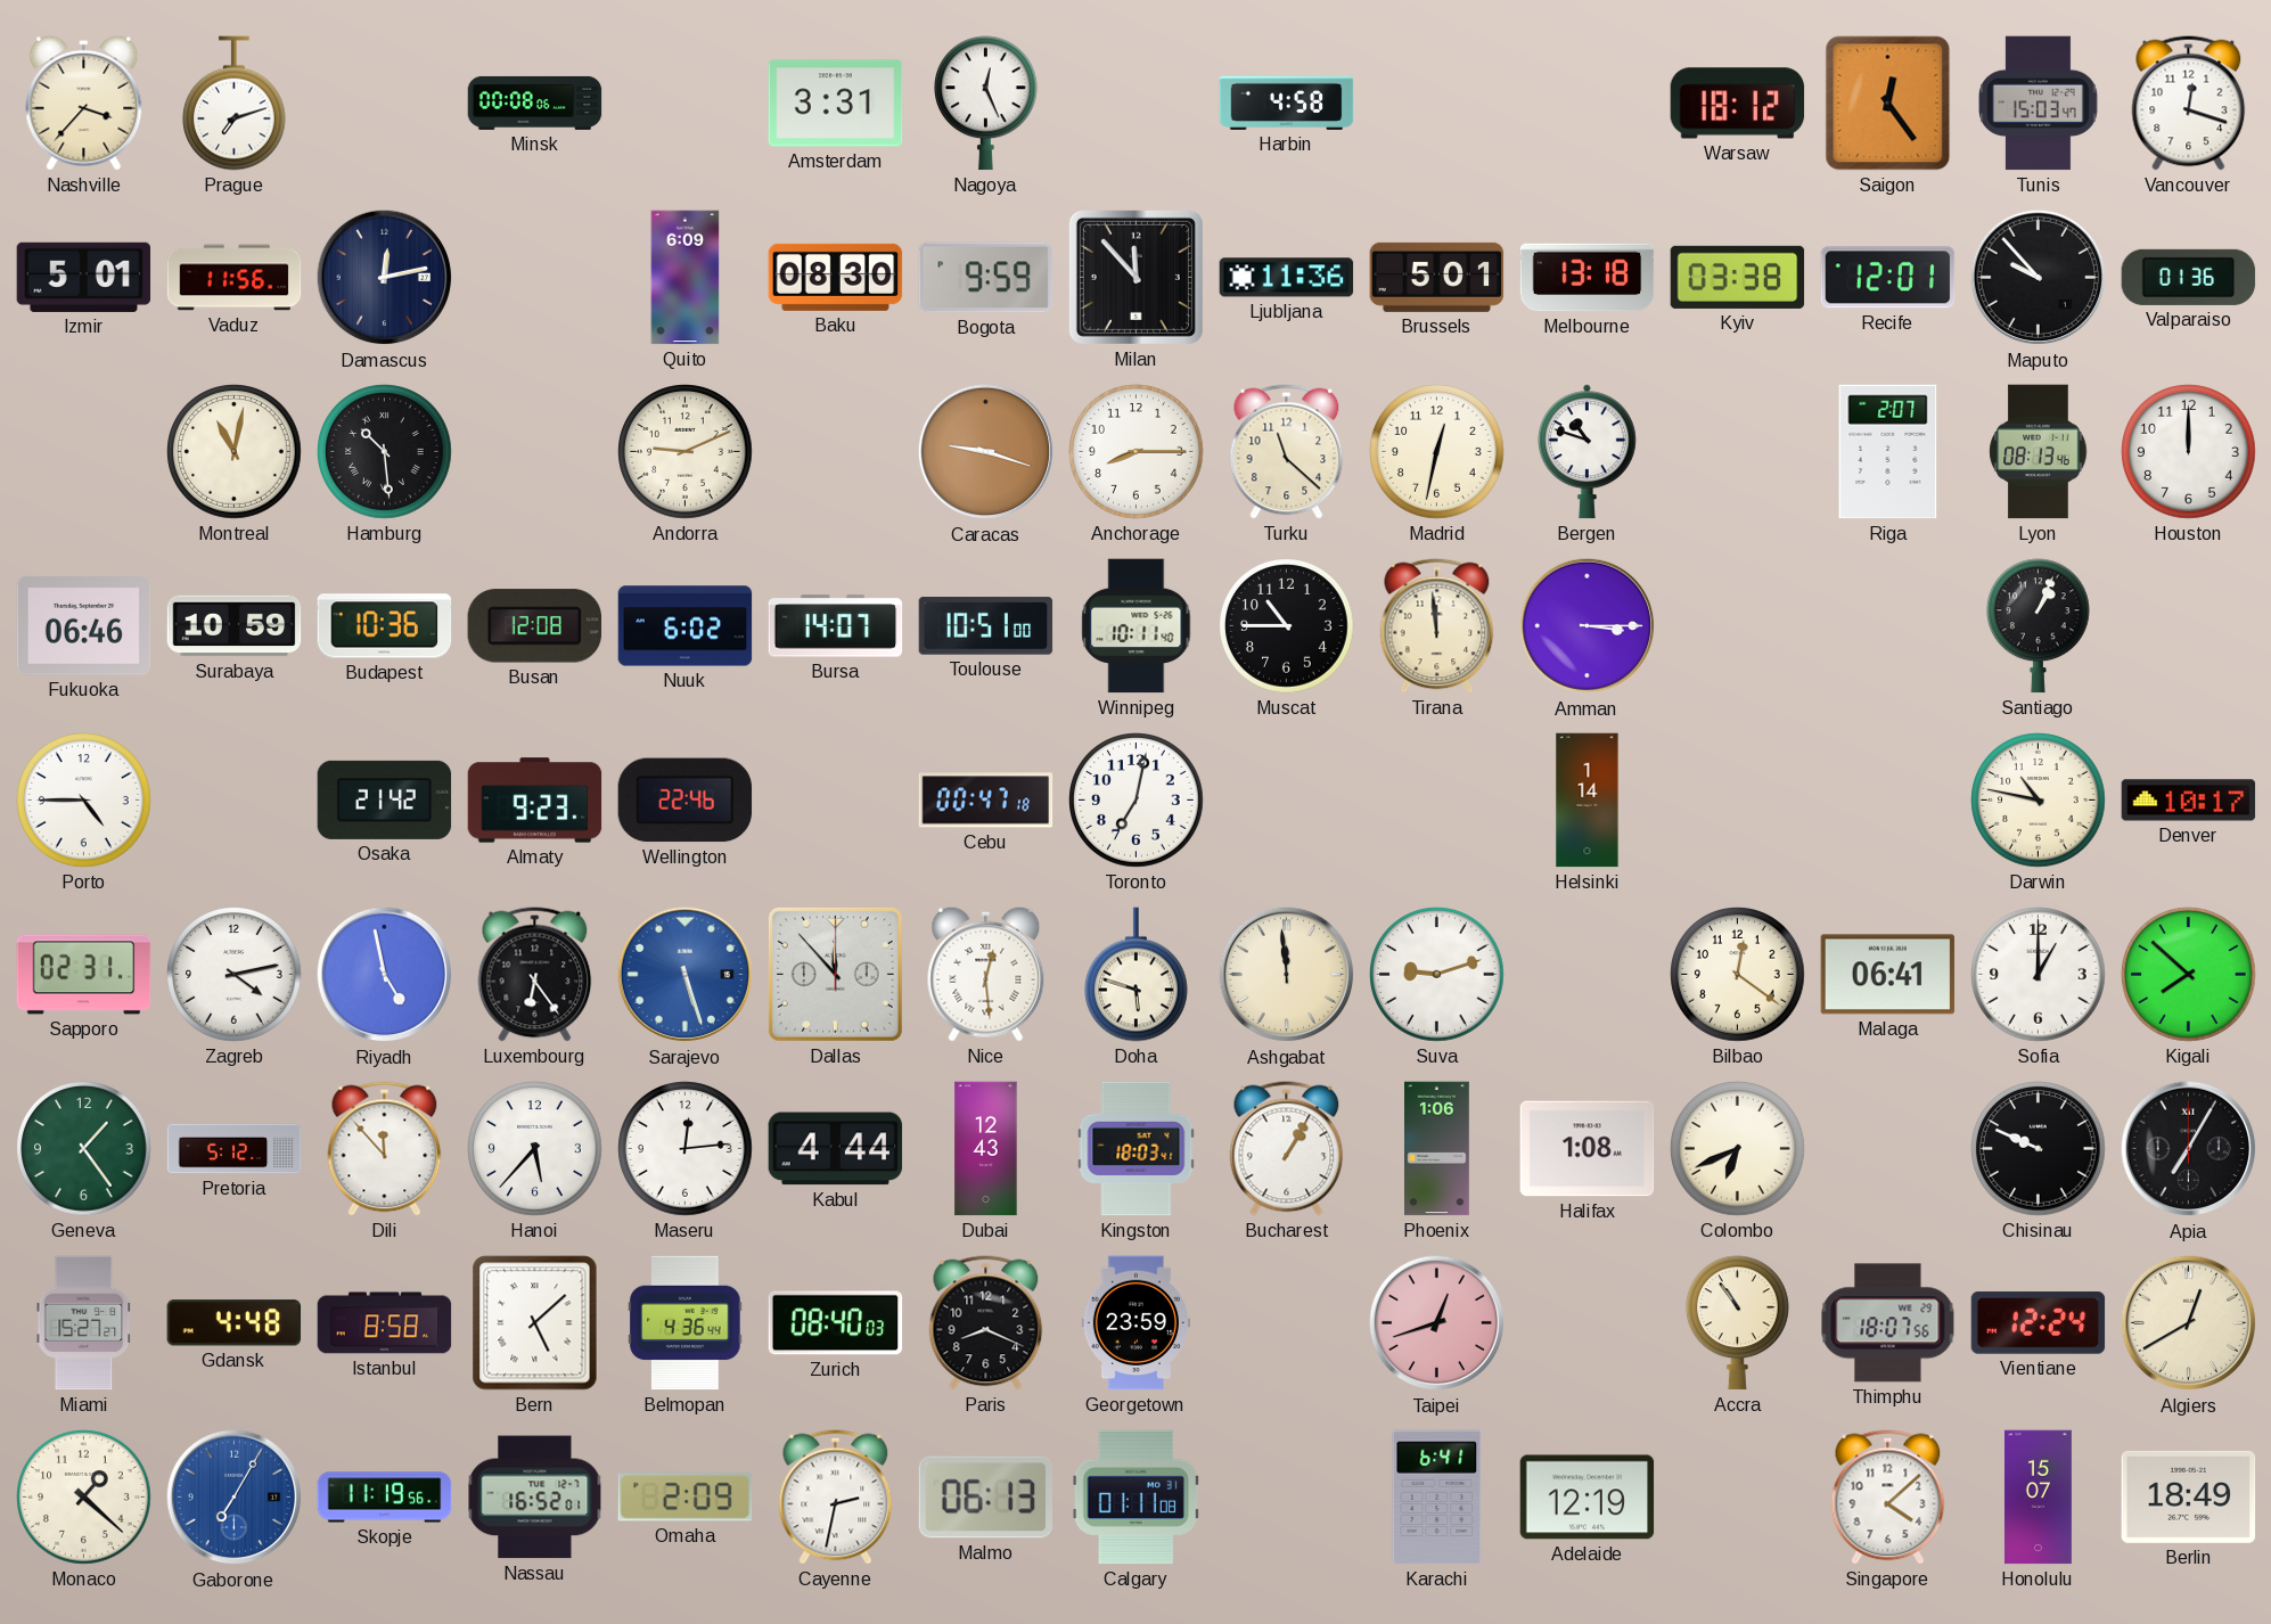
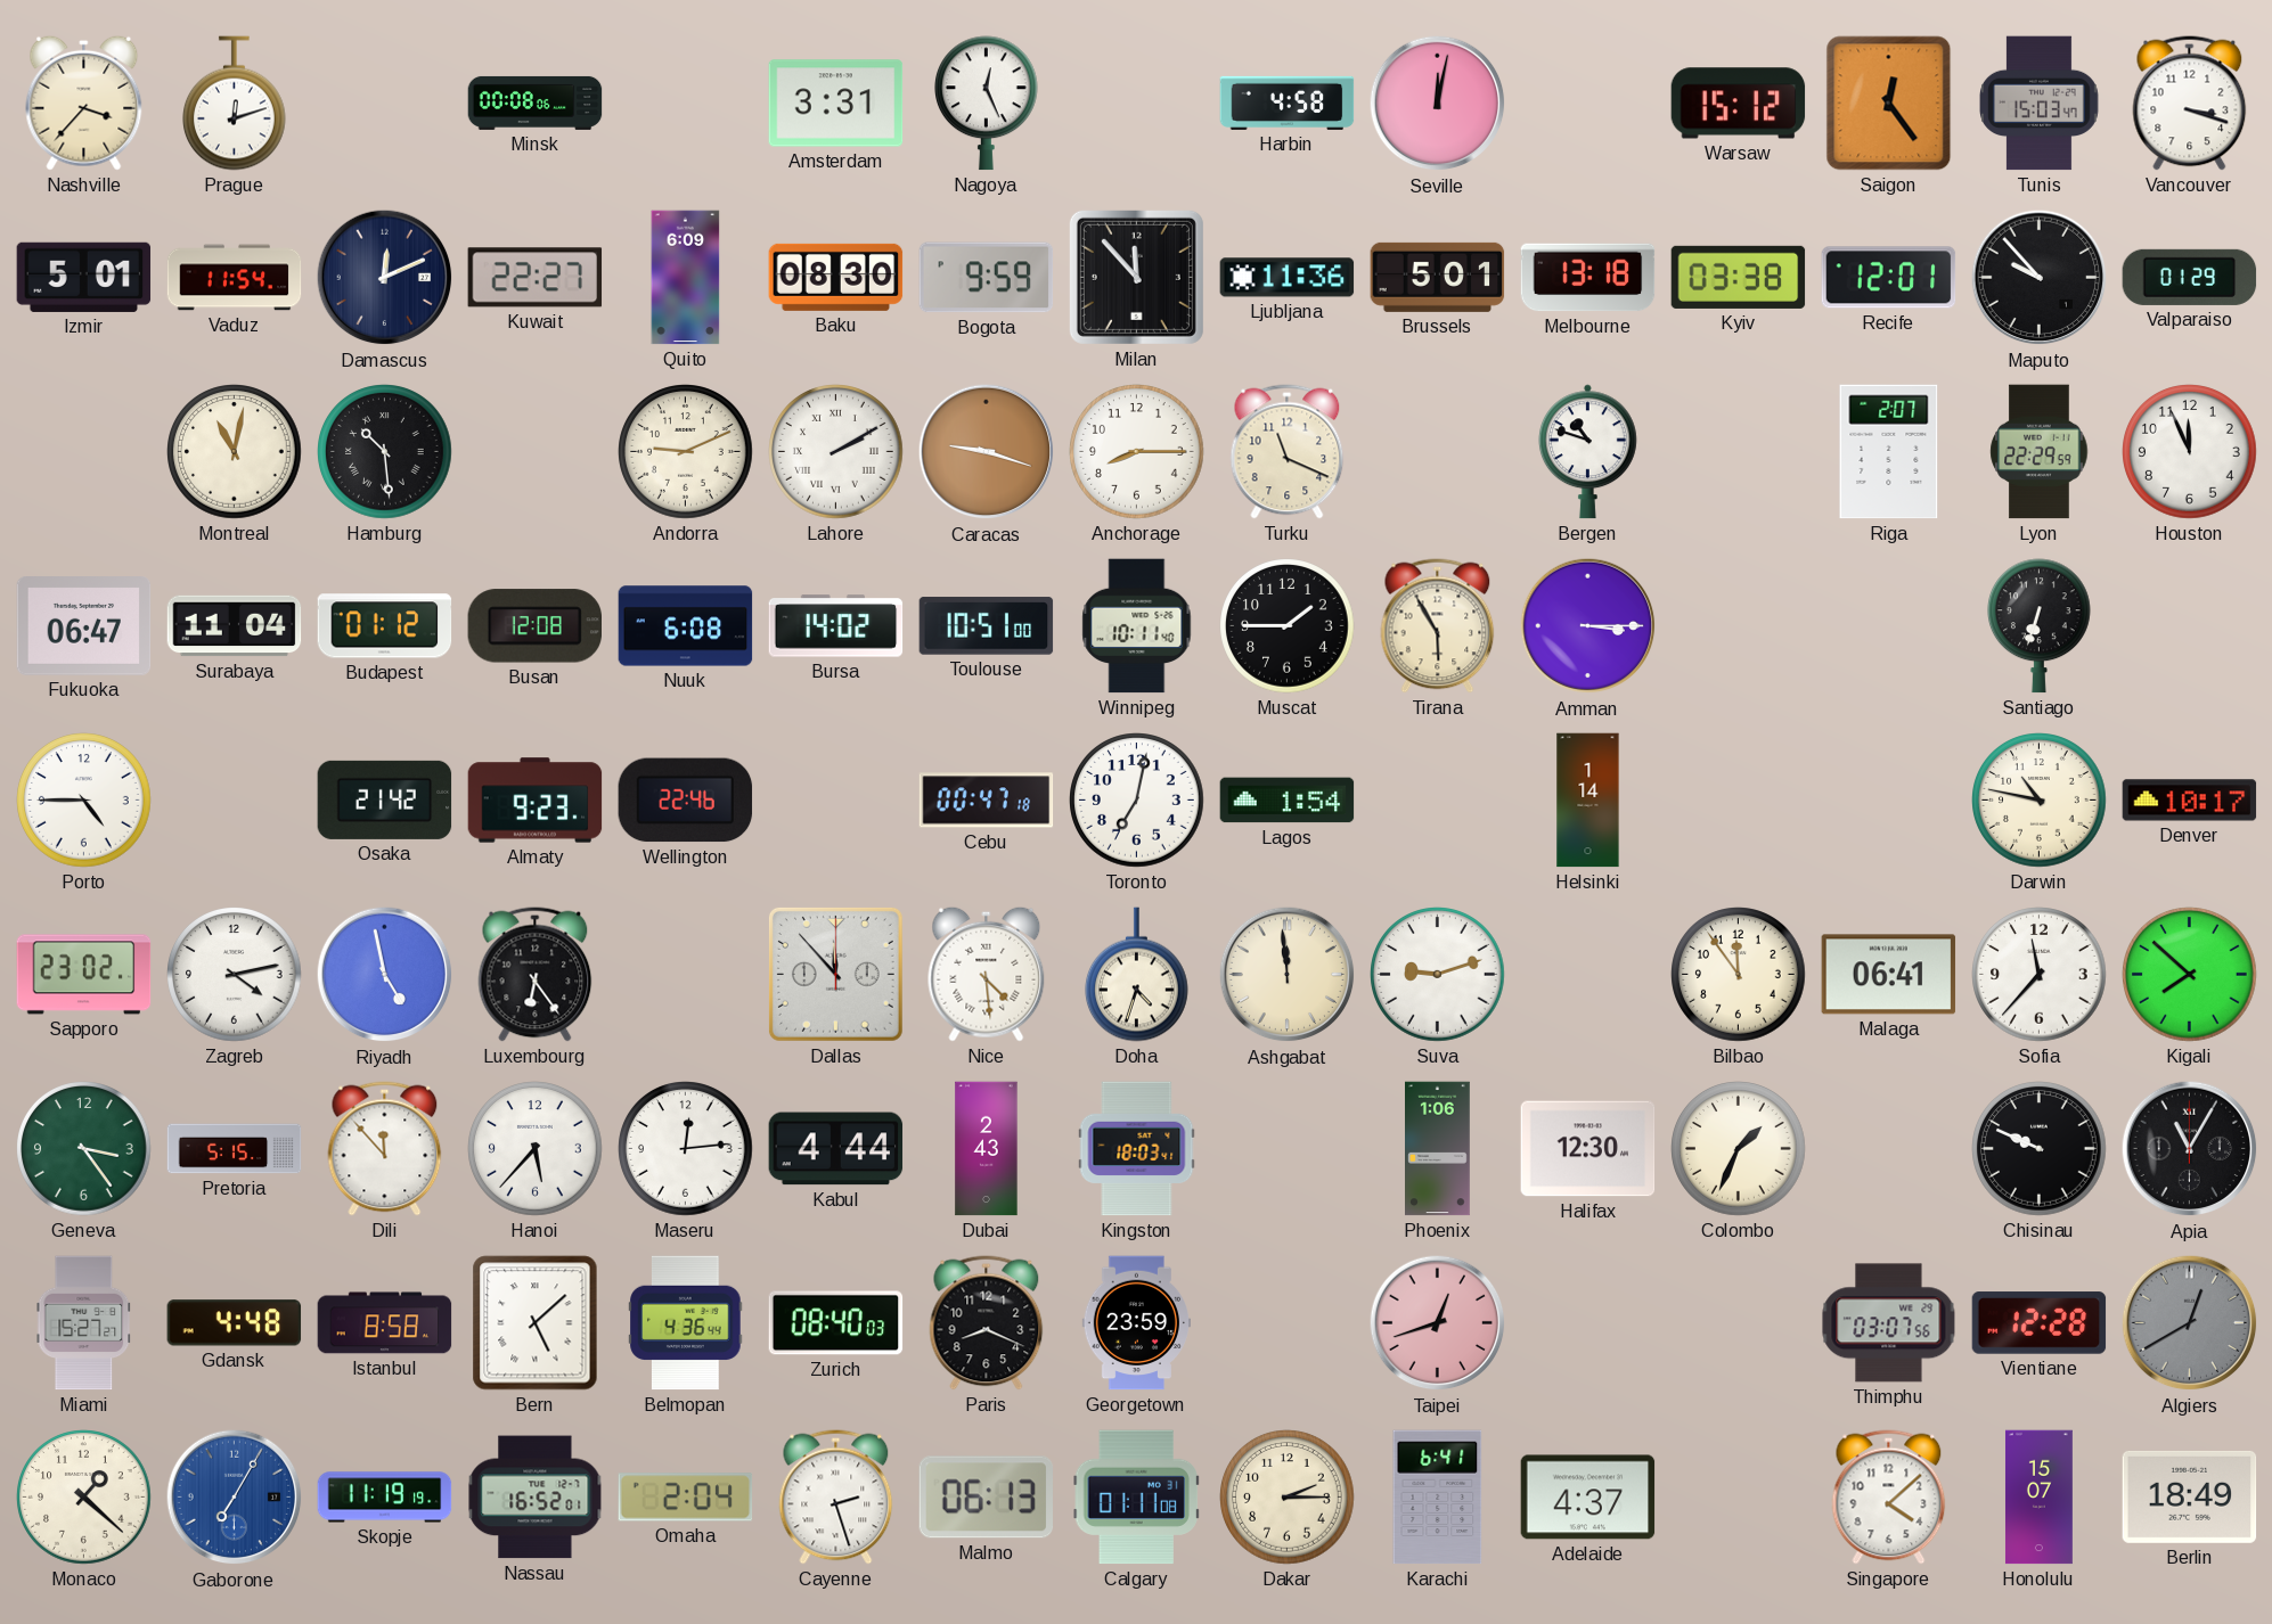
Prague: 7:12 -> 12:12 (235, 104)
Seville: none -> 12:02 (1438, 104)
Warsaw: 18:12 -> 15:12 (1739, 104)
Vancouver: 12:18 -> 3:18 (2190, 104)
Vaduz: 11:56 -> 11:54 (235, 278)
Damascus: 12:13 -> 12:11 (385, 278)
Kuwait: none -> 22:27 (536, 278)
Valparaiso: 01:36 -> 01:29 (2190, 277)
Lahore: none -> 2:10 (836, 452)
Turku: 11:22 -> 11:19 (1288, 452)
Madrid: 12:32 -> none (1437, 452)
Lyon: 08:13 -> 22:29 (2040, 452)
Houston: 12:00 -> 11:56 (2190, 452)
Fukuoka: 06:46 -> 06:47 (84, 626)
Surabaya: 10:59 -> 11:04 (235, 626)
Budapest: 10:36 -> 01:12 (385, 626)
Nuuk: 6:02 -> 6:08 (686, 626)
Bursa: 14:07 -> 14:02 (836, 626)
Muscat: 10:45 -> 1:45 (1288, 626)
Tirana: 11:59 -> 5:55 (1438, 626)
Santiago: 1:04 -> 6:33 (2040, 626)
Lagos: none -> 1:54 (1288, 801)
Sapporo: 02:31 -> 23:02 (84, 975)
Sarajevo: 5:27 -> none (686, 975)
Nice: 12:29 -> 4:29 (987, 974)
Doha: 5:48 -> 4:33 (1137, 975)
Bilbao: 12:21 -> 11:54 (1739, 975)
Sofia: 1:00 -> 11:37 (2040, 975)
Geneva: 1:24 -> 3:24 (84, 1149)
Pretoria: 5:12 -> 5:15 (235, 1149)
Dubai: 12:43 -> 2:43 (987, 1149)
Bucharest: 1:05 -> none (1287, 1149)
Halifax: 1:08 -> 12:30 (1588, 1149)
Colombo: 6:41 -> 1:34 (1739, 1149)
Apia: 7:05 -> 11:05 (2190, 1149)
Accra: 10:54 -> none (1738, 1323)
Thimphu: 18:07 -> 03:07 (1889, 1323)
Vientiane: 12:24 -> 12:28 (2040, 1323)
Algiers dial: cream -> grey (2190, 1323)
Skopje: 11:19:56 -> 11:19:19 (385, 1498)
Omaha: 2:09 -> 2:04 (686, 1498)
Cayenne: 2:32 -> 2:27 (836, 1498)
Dakar: none -> 2:15 (1288, 1498)
Adelaide: 12:19 -> 4:37 (1588, 1498)
